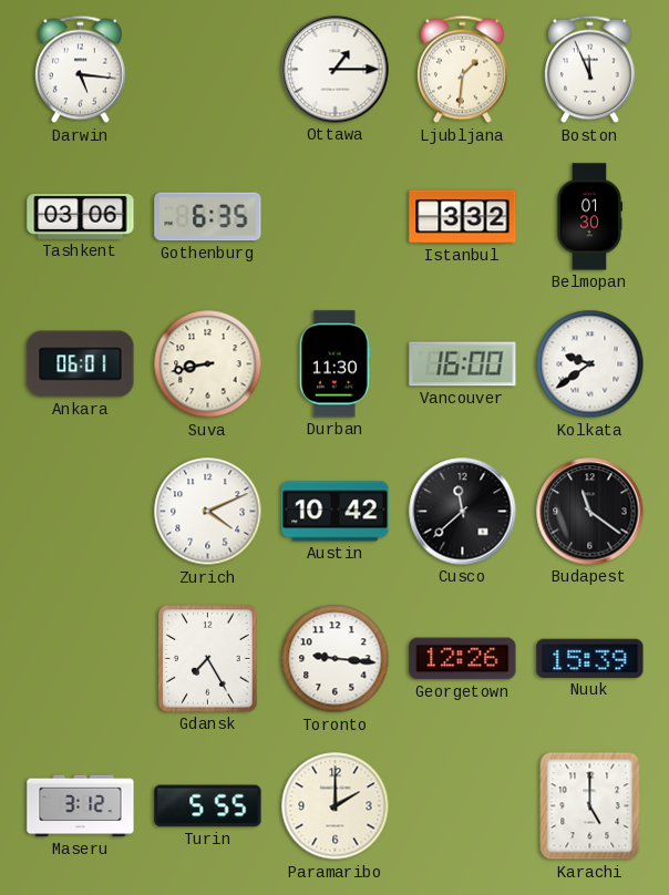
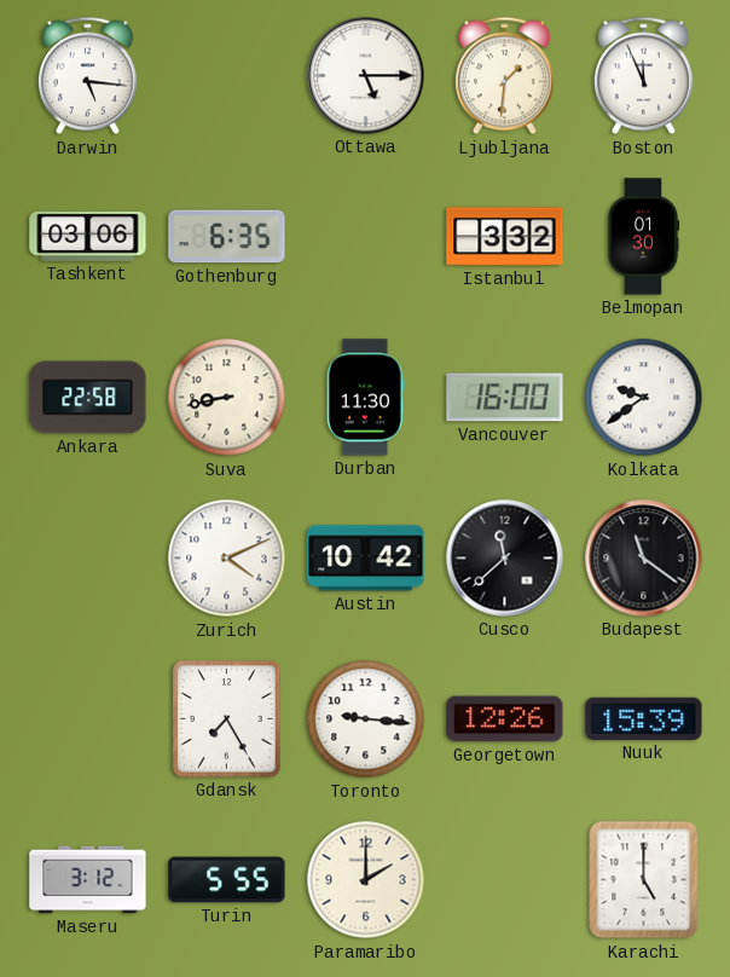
Ottawa: 1:15 -> 5:15 (366, 76)
Ankara: 06:01 -> 22:58 (88, 398)
